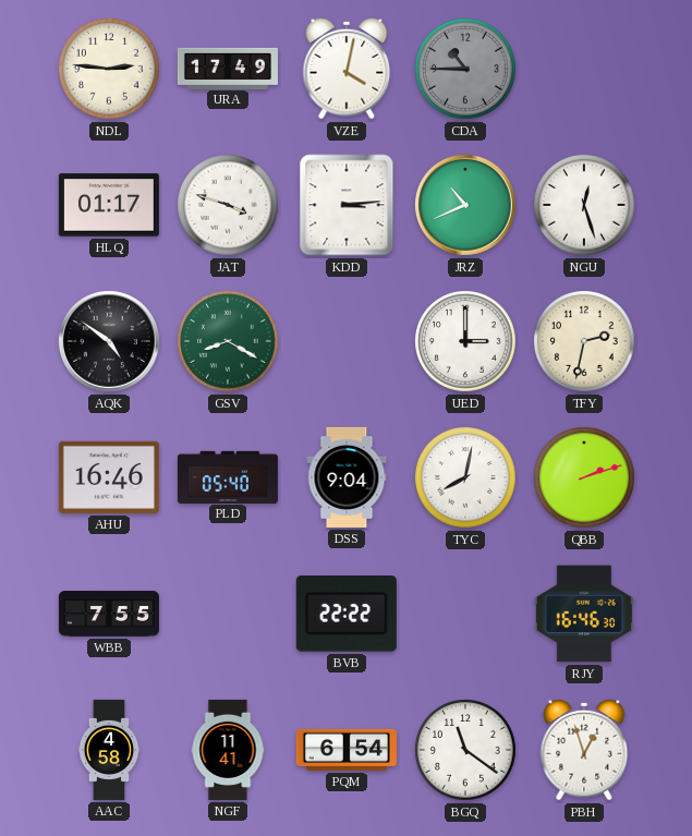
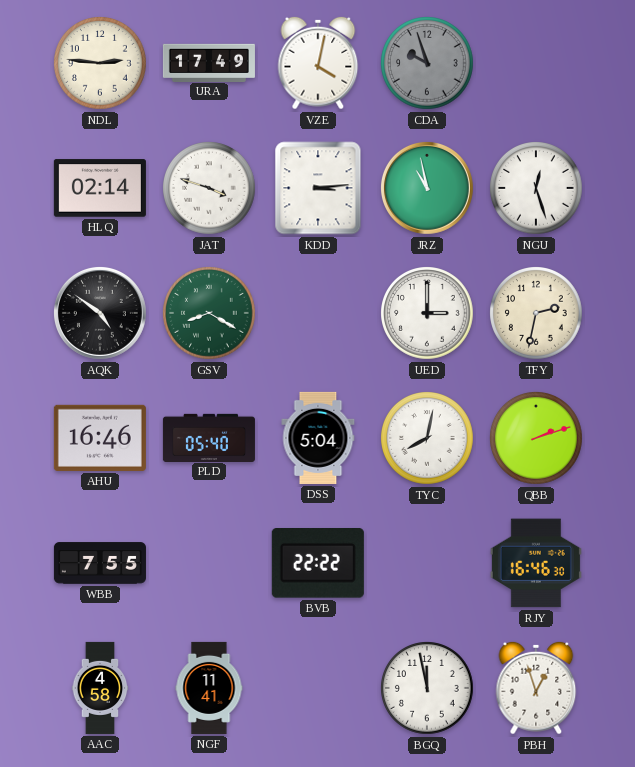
CDA: 10:45 -> 9:57 (428, 64)
HLQ: 01:17 -> 02:14 (100, 188)
JRZ: 10:41 -> 10:58 (427, 188)
DSS: 9:04 -> 5:04 (318, 438)
PQM: 6:54 -> none (347, 750)
BGQ: 11:21 -> 11:58 (428, 689)
